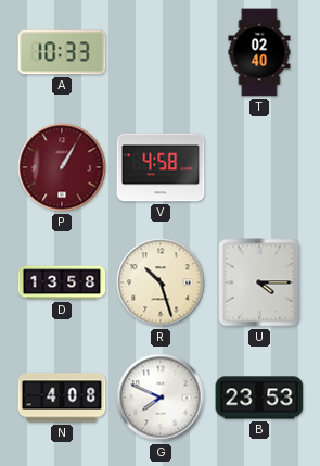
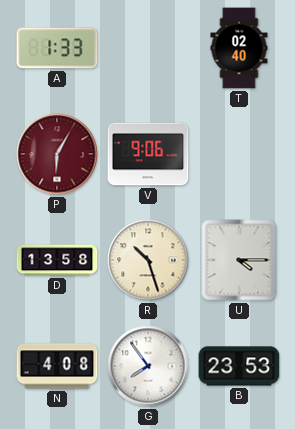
A: 10:33 -> 1:33 (57, 48)
P: 1:05 -> 6:05 (57, 154)
V: 4:58 -> 9:06 (148, 154)
G: 7:49 -> 7:54 (148, 366)
